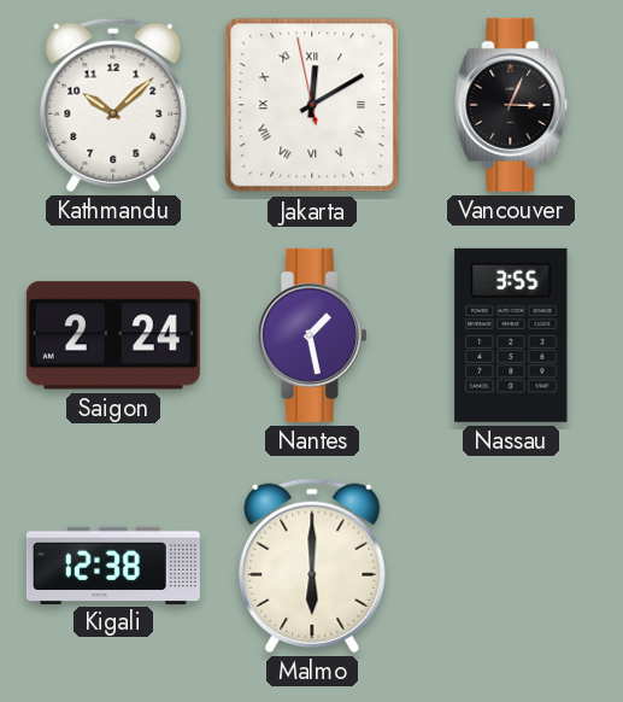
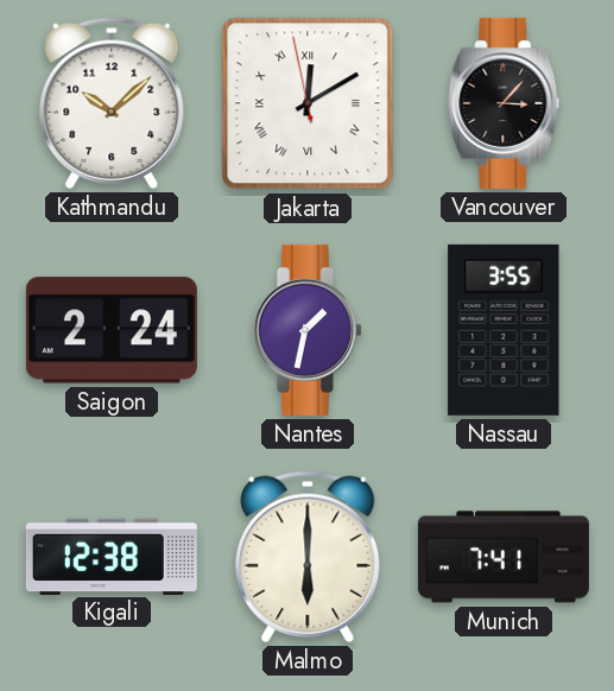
Vancouver: 3:04 -> 3:07 (504, 103)
Nantes: 1:28 -> 1:32 (308, 330)
Munich: none -> 7:41 (504, 557)
